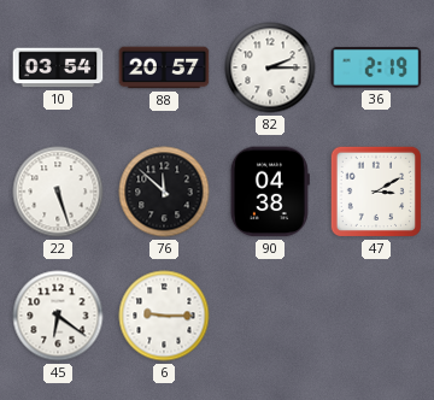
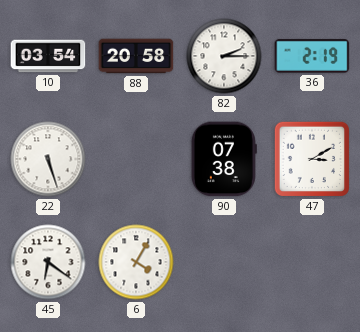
88: 20:57 -> 20:58 (136, 56)
76: 11:52 -> none (164, 192)
90: 04:38 -> 07:38 (224, 159)
6: 9:15 -> 4:05 (136, 262)
